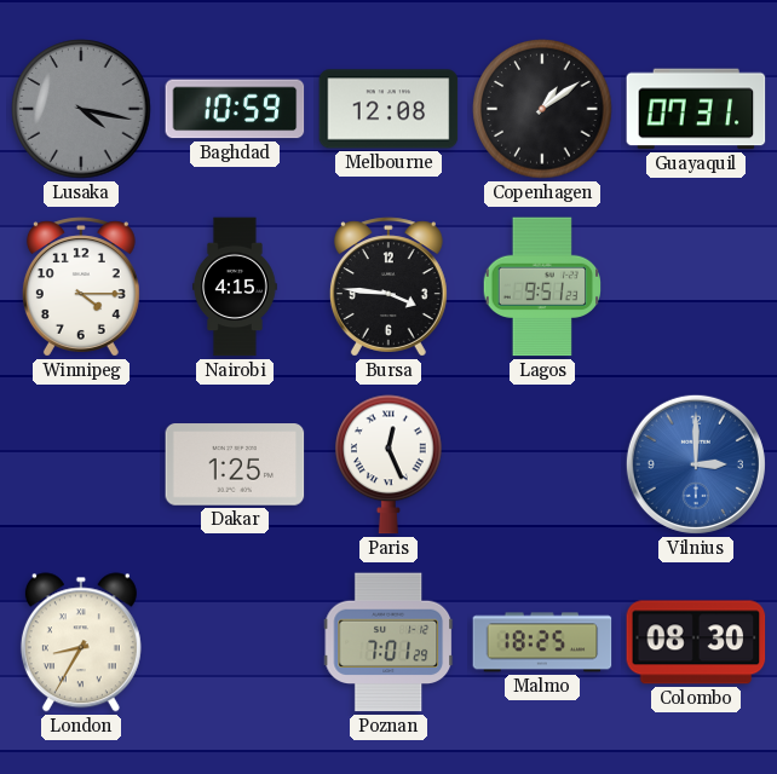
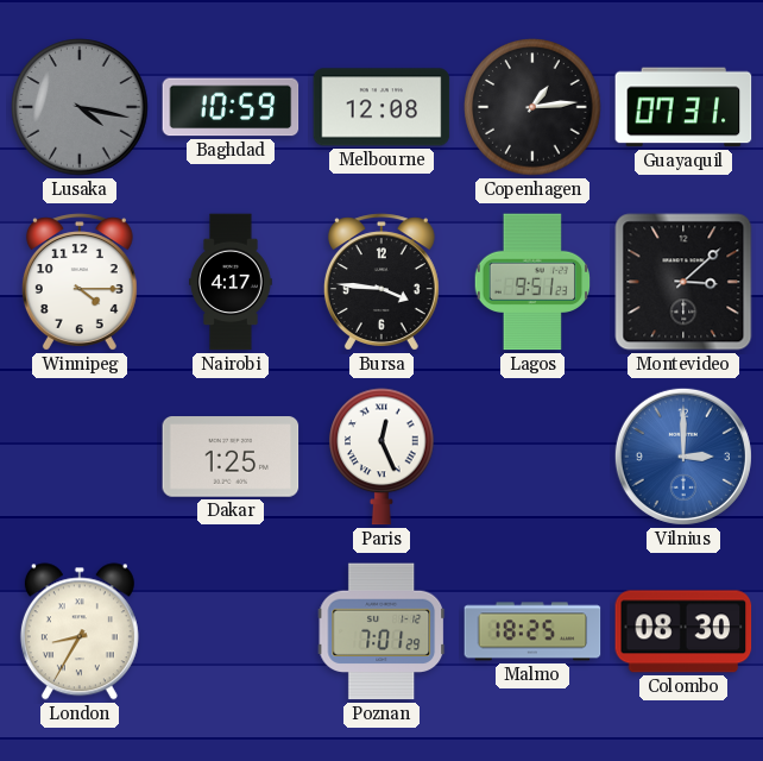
Copenhagen: 1:09 -> 1:14 (532, 107)
Nairobi: 4:15 -> 4:17 (232, 282)
Montevideo: none -> 3:08 (683, 282)
